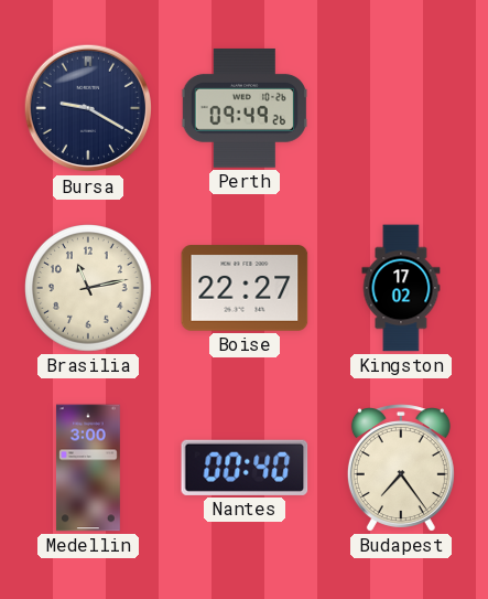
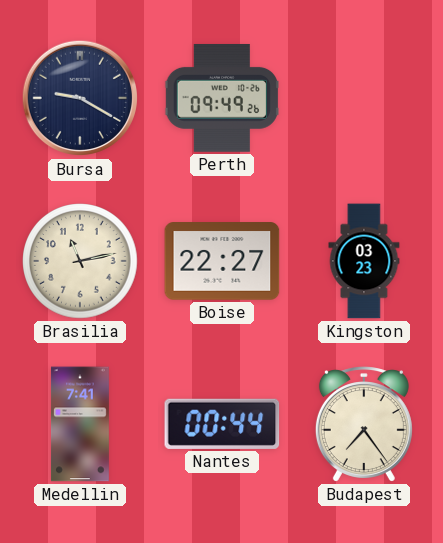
Kingston: 17:02 -> 03:23 (364, 261)
Medellin: 3:00 -> 7:41 (80, 424)
Nantes: 00:40 -> 00:44 (222, 424)
